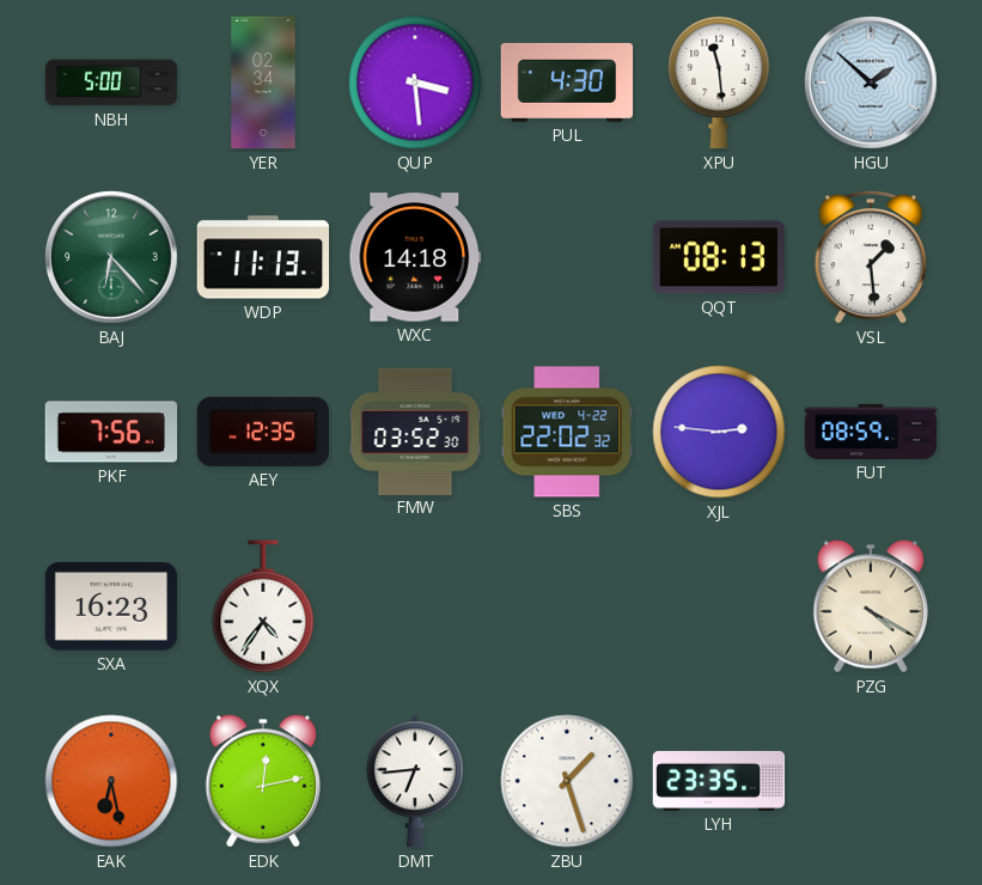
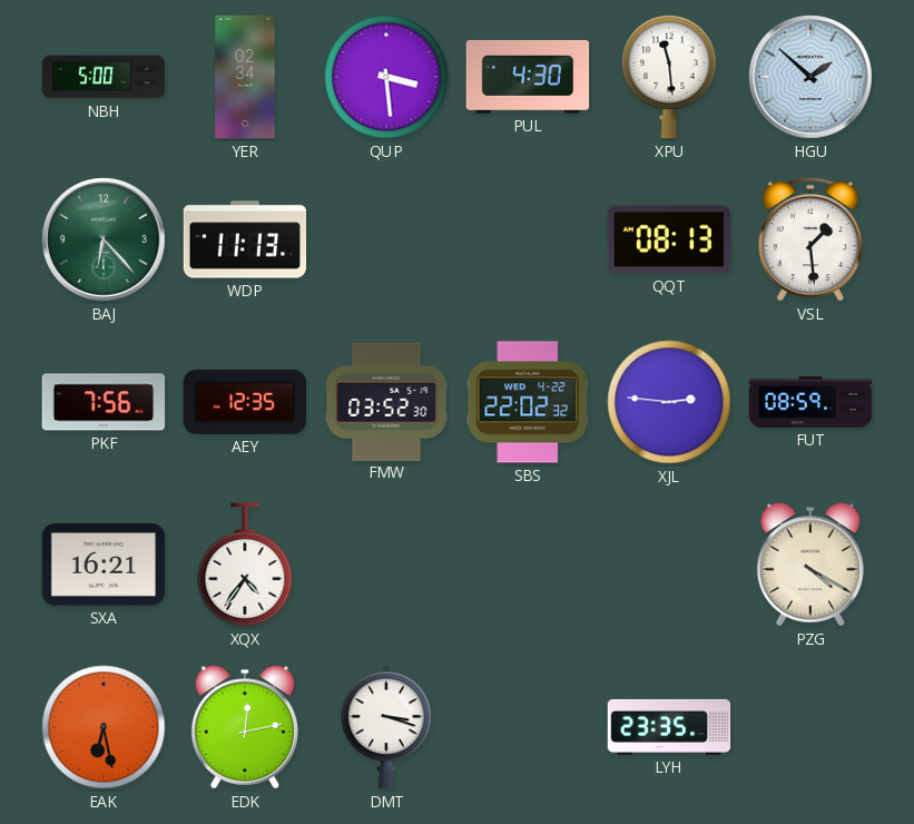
WXC: 14:18 -> none (415, 257)
SXA: 16:23 -> 16:21 (104, 565)
DMT: 6:44 -> 3:18 (386, 727)
ZBU: 1:27 -> none (567, 781)
